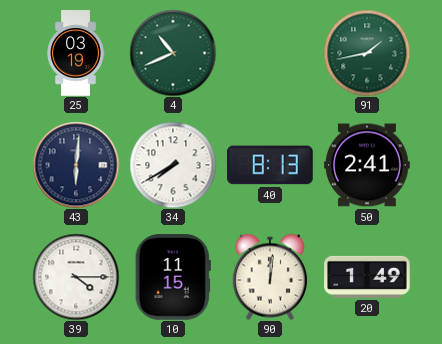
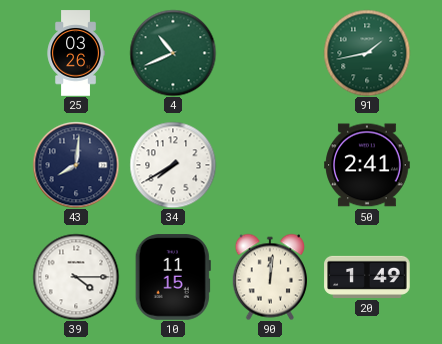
25: 03:19 -> 03:26 (76, 53)
43: 6:01 -> 8:01 (76, 165)
40: 8:13 -> none (270, 165)
